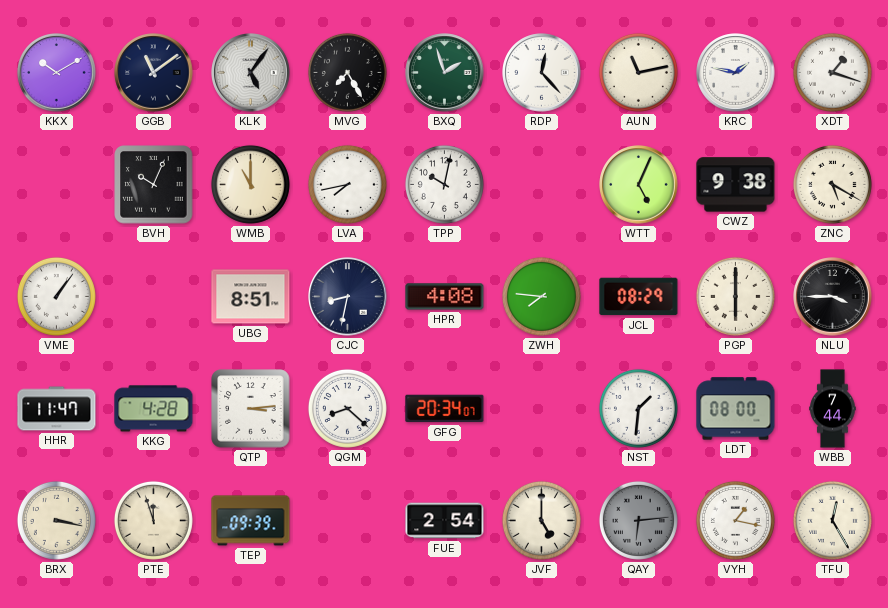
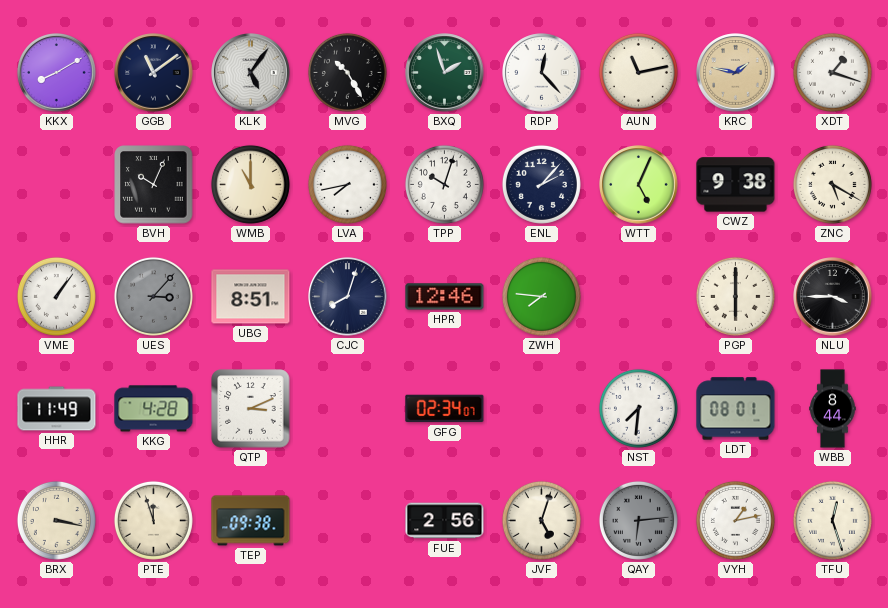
KKX: 10:10 -> 8:10 (57, 73)
MVG: 7:25 -> 10:25 (347, 72)
KRC dial: white -> champagne (736, 73)
TPP: 10:02 -> 10:03 (444, 184)
ENL: none -> 2:07 (541, 184)
UES: none -> 3:07 (153, 296)
CJC: 8:32 -> 8:03 (348, 297)
HPR: 4:08 -> 12:46 (445, 297)
JCL: 08:29 -> none (639, 297)
HHR: 11:47 -> 11:49 (57, 409)
QTP: 3:14 -> 3:11 (251, 409)
QGM: 8:22 -> none (347, 408)
GFG: 20:34 -> 02:34 (445, 409)
NST: 1:31 -> 7:31 (638, 408)
LDT: 08:00 -> 08:01 (736, 409)
WBB: 7:44 -> 8:44 (833, 409)
TEP: 09:39 -> 09:38 (251, 521)
FUE: 2:54 -> 2:56 (445, 521)
JVF: 5:00 -> 5:03 (541, 520)
VYH: 1:17 -> 1:13 (735, 520)
TFU: 12:25 -> 12:27 (832, 520)
